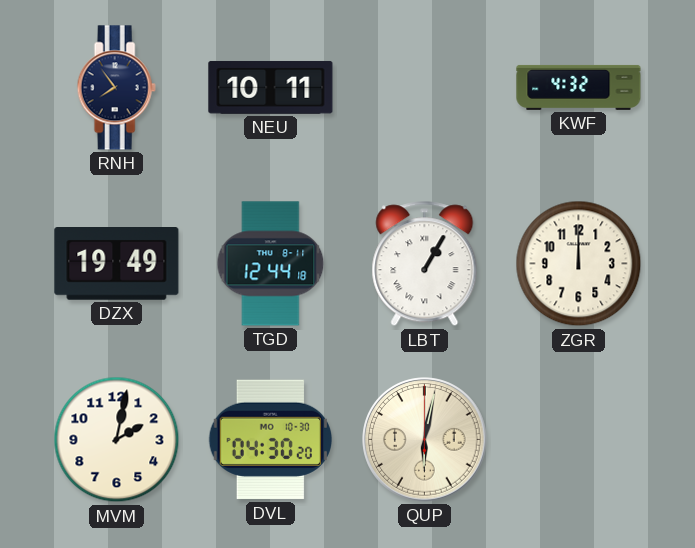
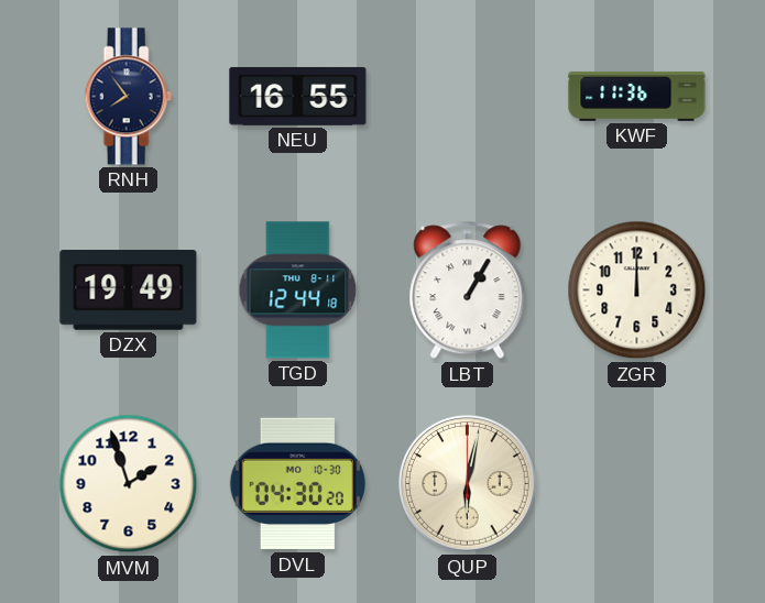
NEU: 10:11 -> 16:55 (298, 96)
KWF: 4:32 -> 11:36 (637, 96)
MVM: 2:02 -> 1:57 (129, 484)
